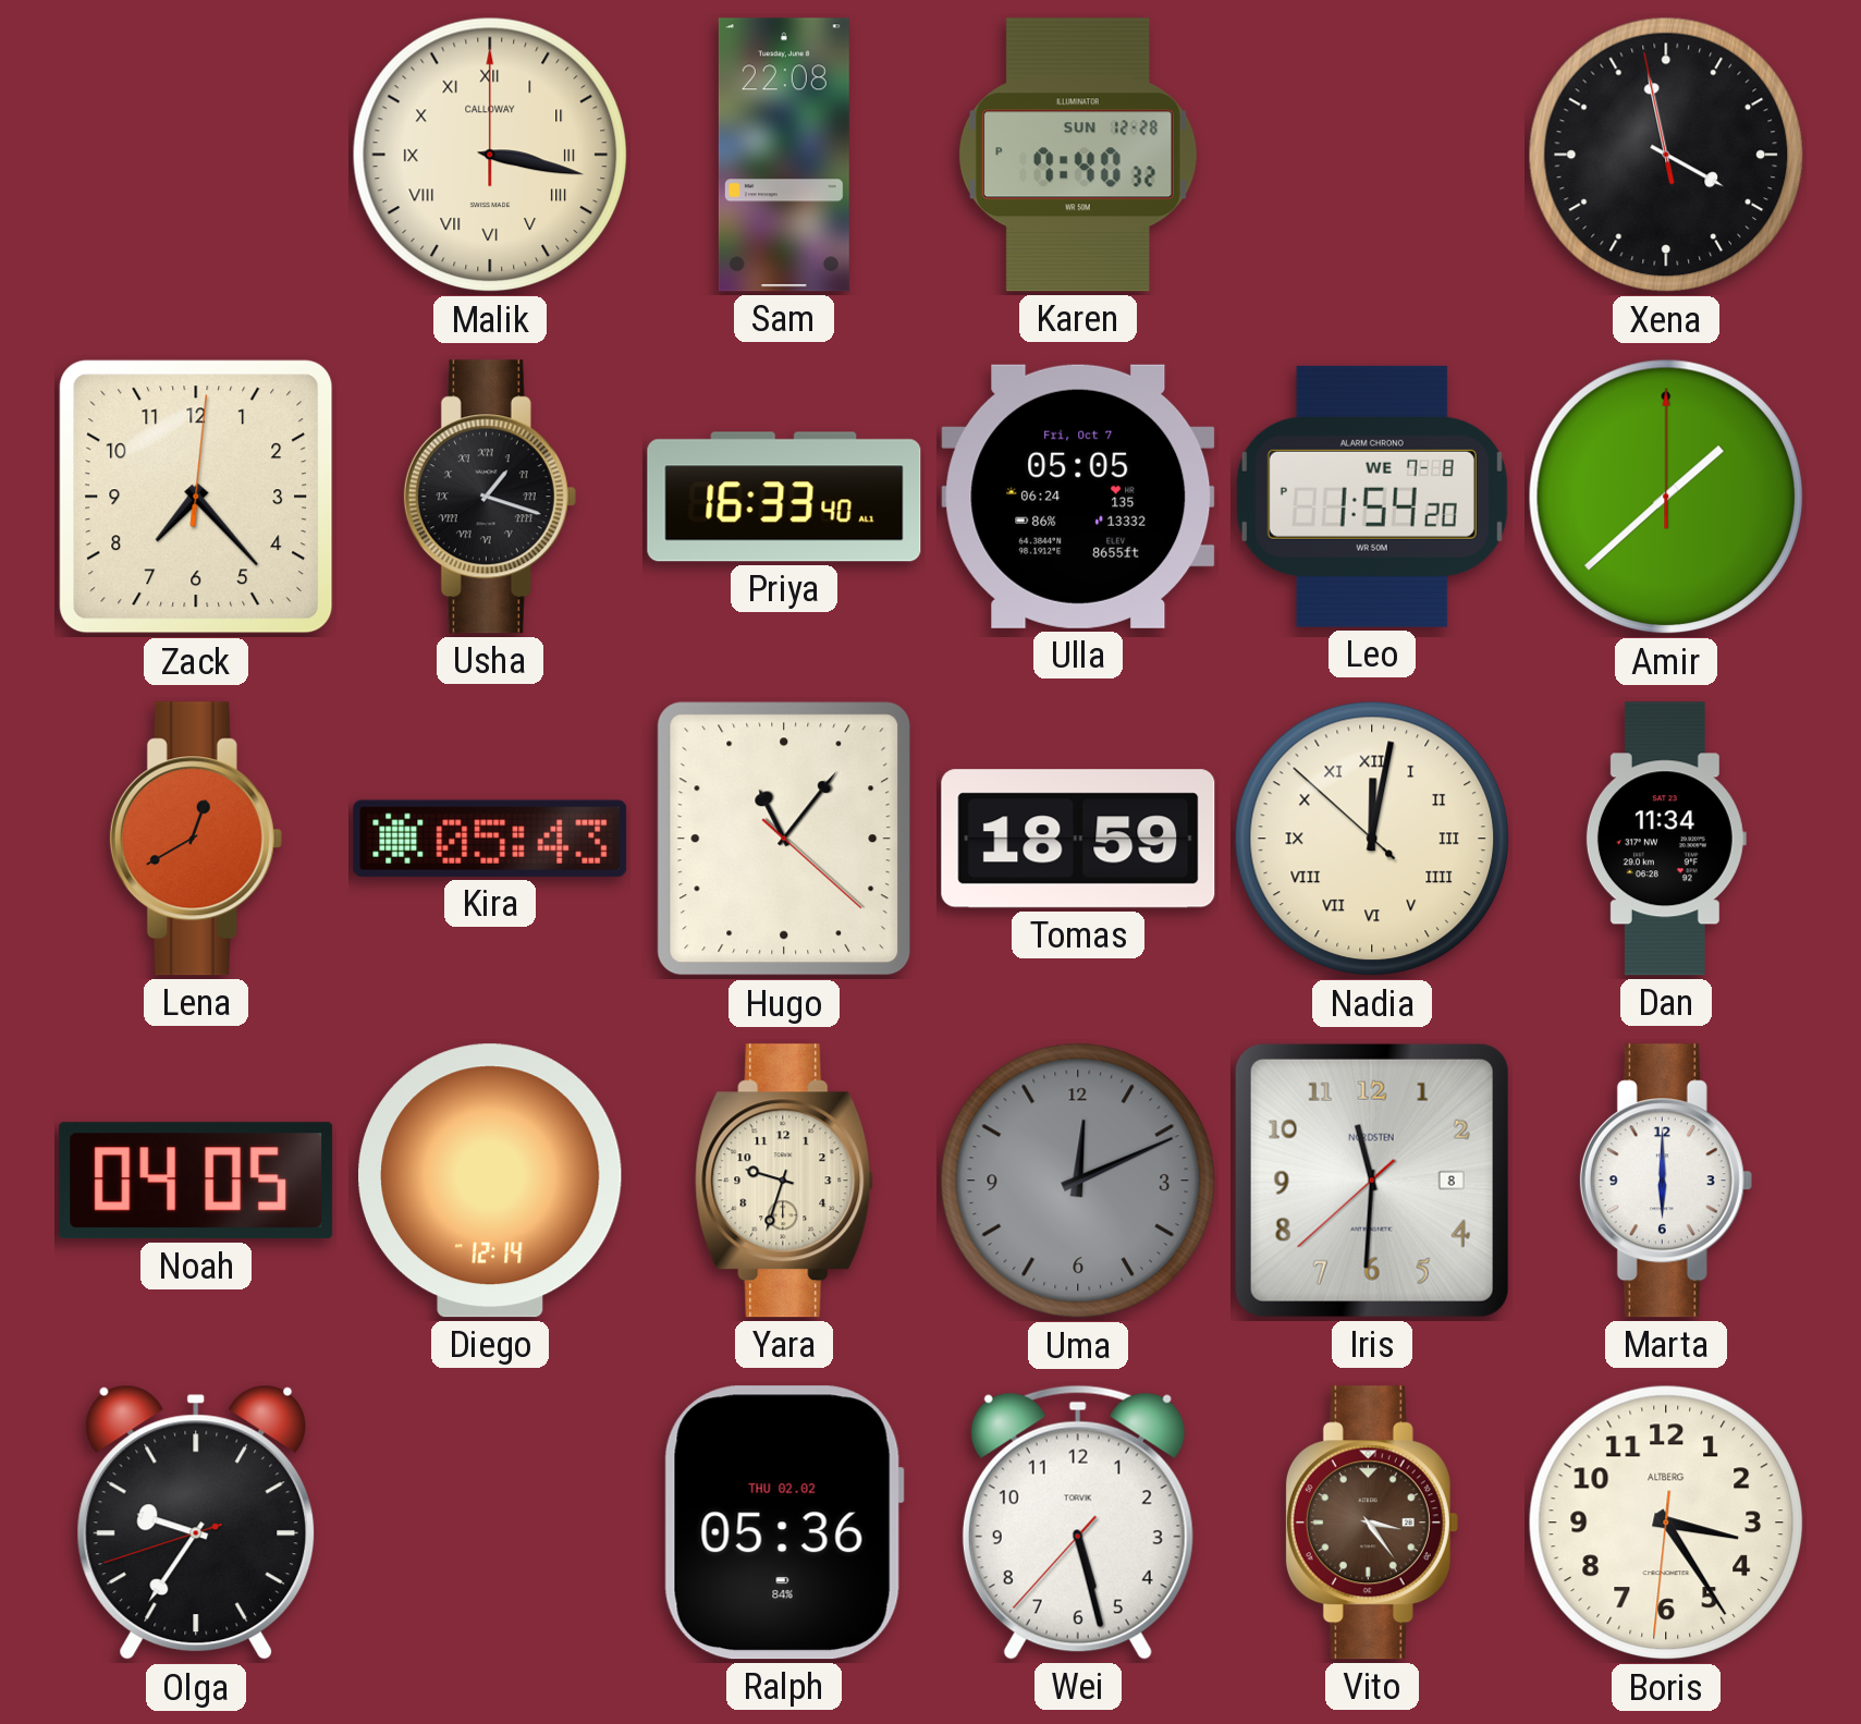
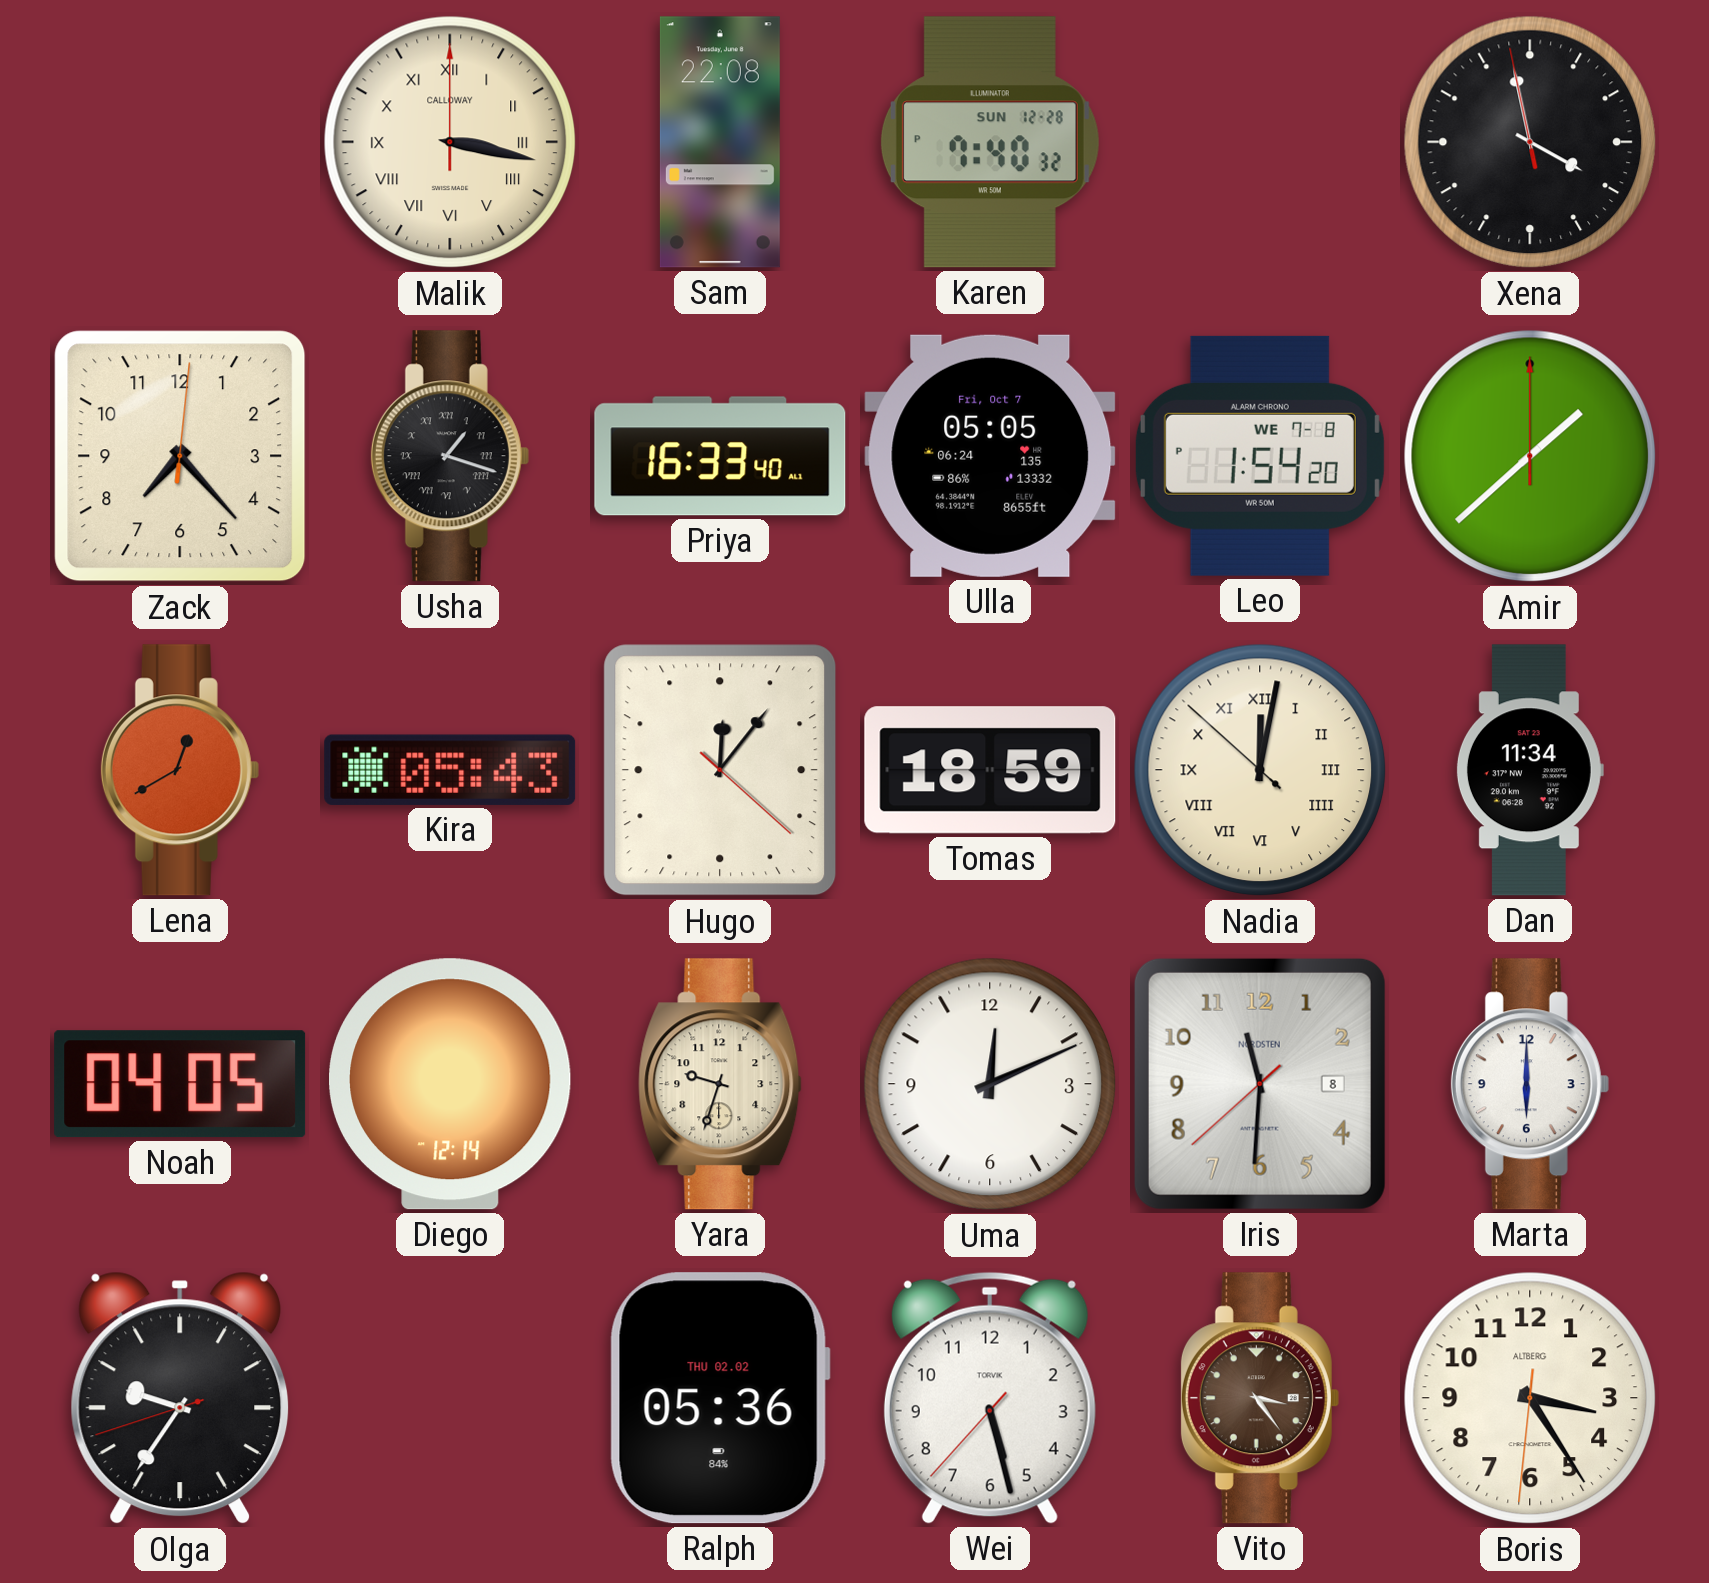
Hugo: 11:06 -> 12:06 (720, 770)
Uma dial: grey -> white (990, 1084)
